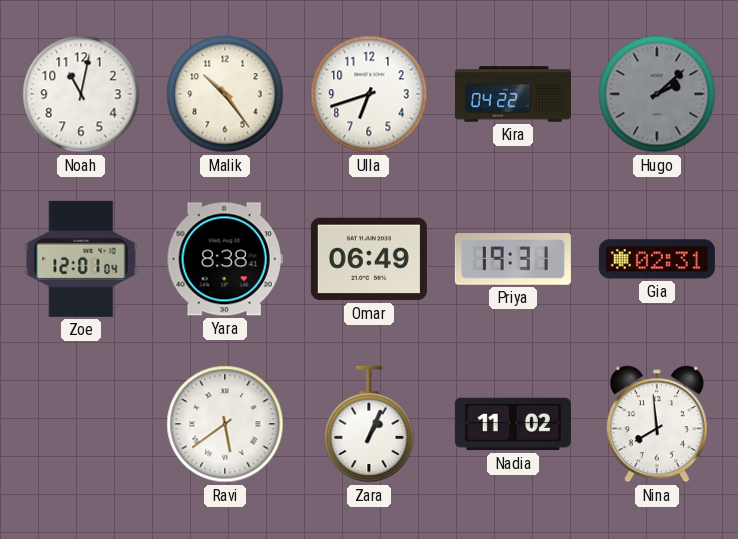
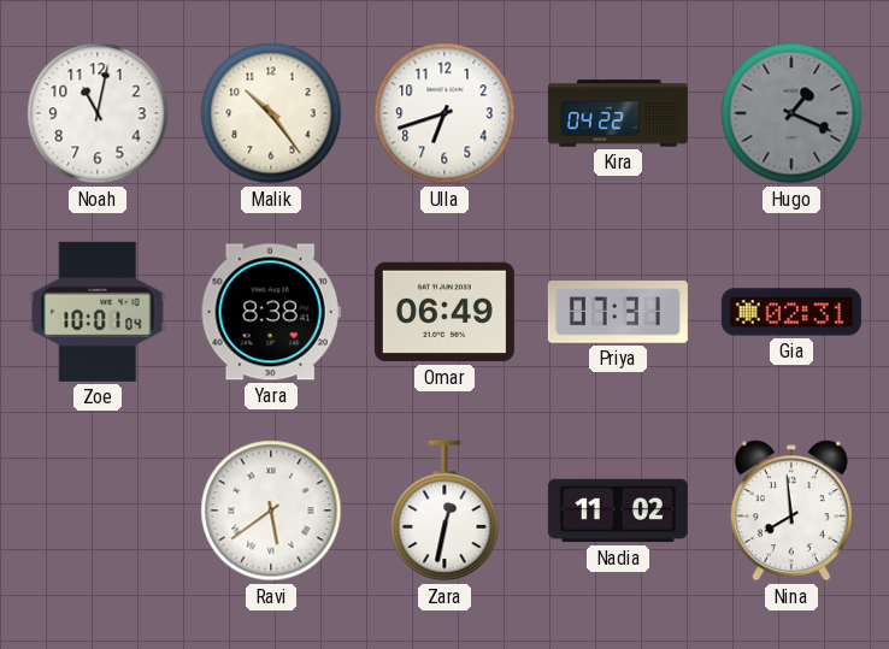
Hugo: 2:08 -> 1:19 (791, 113)
Zoe: 12:01 -> 10:01 (98, 312)
Priya: 19:31 -> 07:31 (618, 312)
Zara: 1:04 -> 12:32 (444, 511)
